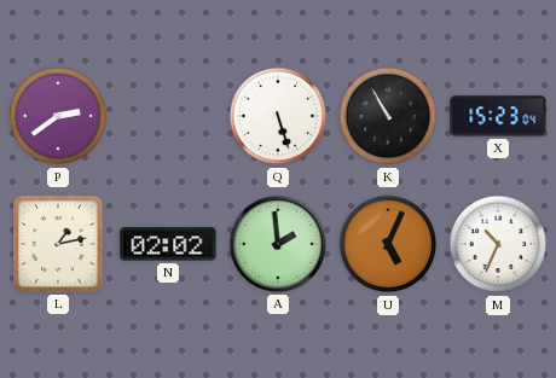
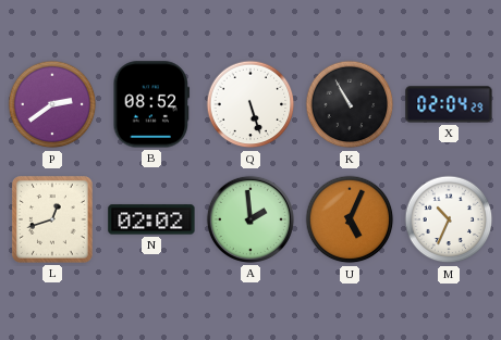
B: none -> 08:52 (151, 104)
X: 15:23 -> 02:04 (449, 104)
L: 1:13 -> 12:42 (52, 219)
